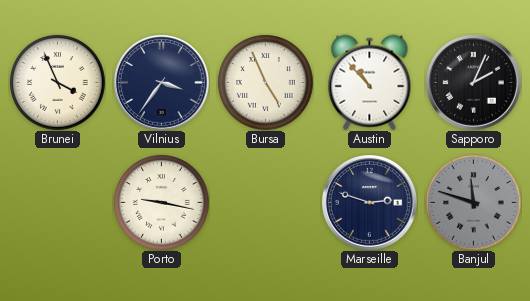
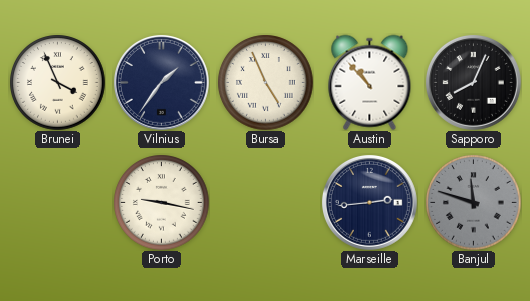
Vilnius: 3:36 -> 1:36 (161, 82)
Sapporo: 2:04 -> 8:04 (473, 82)
Marseille: 2:48 -> 2:44 (369, 202)
